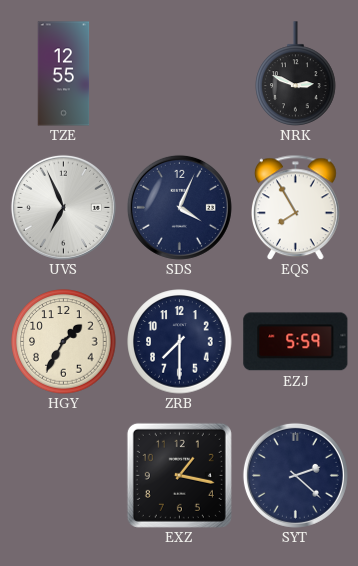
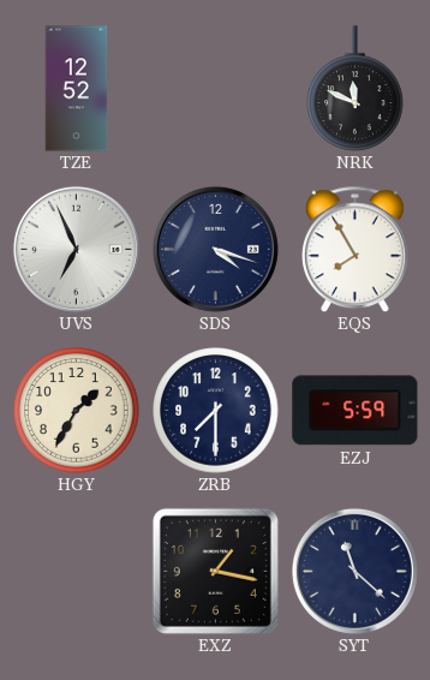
TZE: 12:55 -> 12:52 (77, 89)
NRK: 2:49 -> 11:49 (356, 89)
SDS: 4:04 -> 4:18 (215, 249)
SYT: 2:22 -> 11:22 (354, 571)
